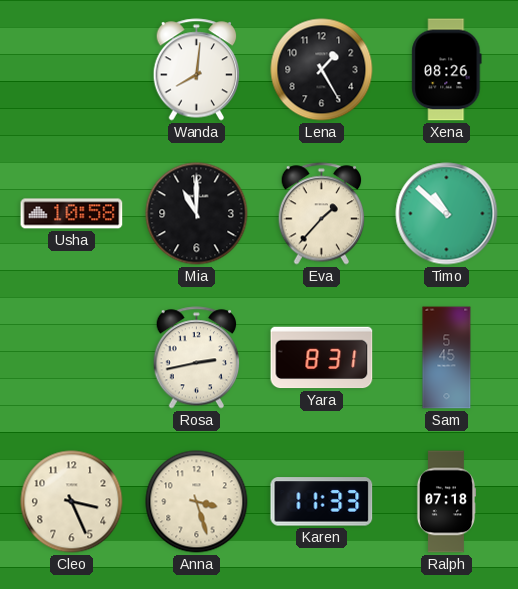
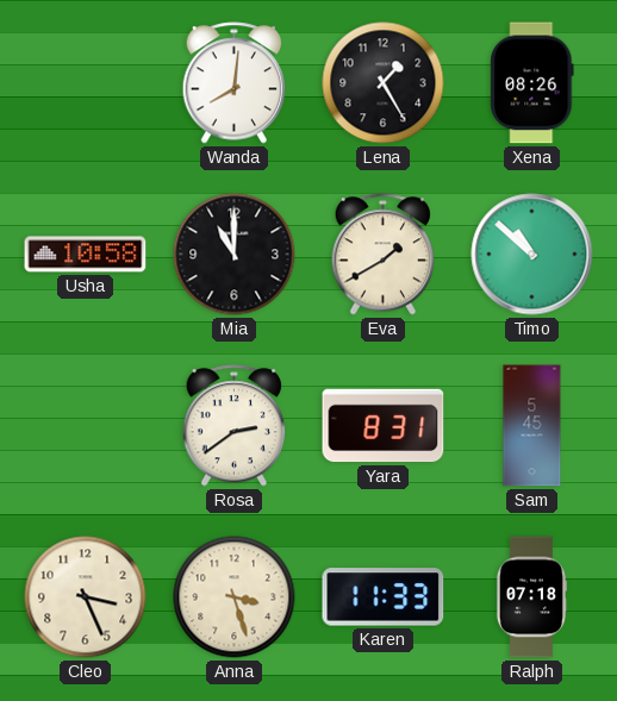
Eva: 1:37 -> 1:40 (384, 255)
Rosa: 2:43 -> 2:39 (235, 426)
